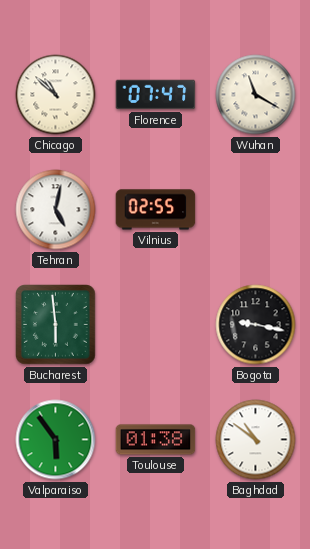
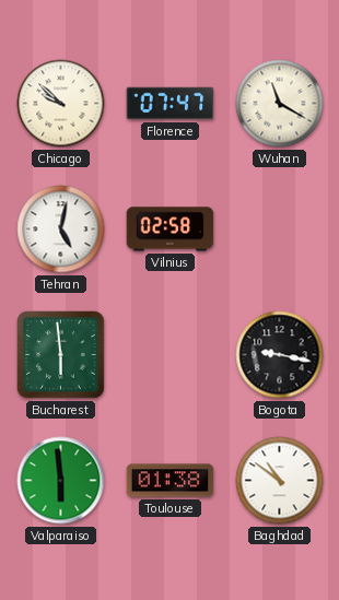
Chicago: 10:52 -> 9:52 (61, 104)
Vilnius: 02:55 -> 02:58 (171, 230)
Valparaiso: 5:54 -> 5:59 (61, 481)
